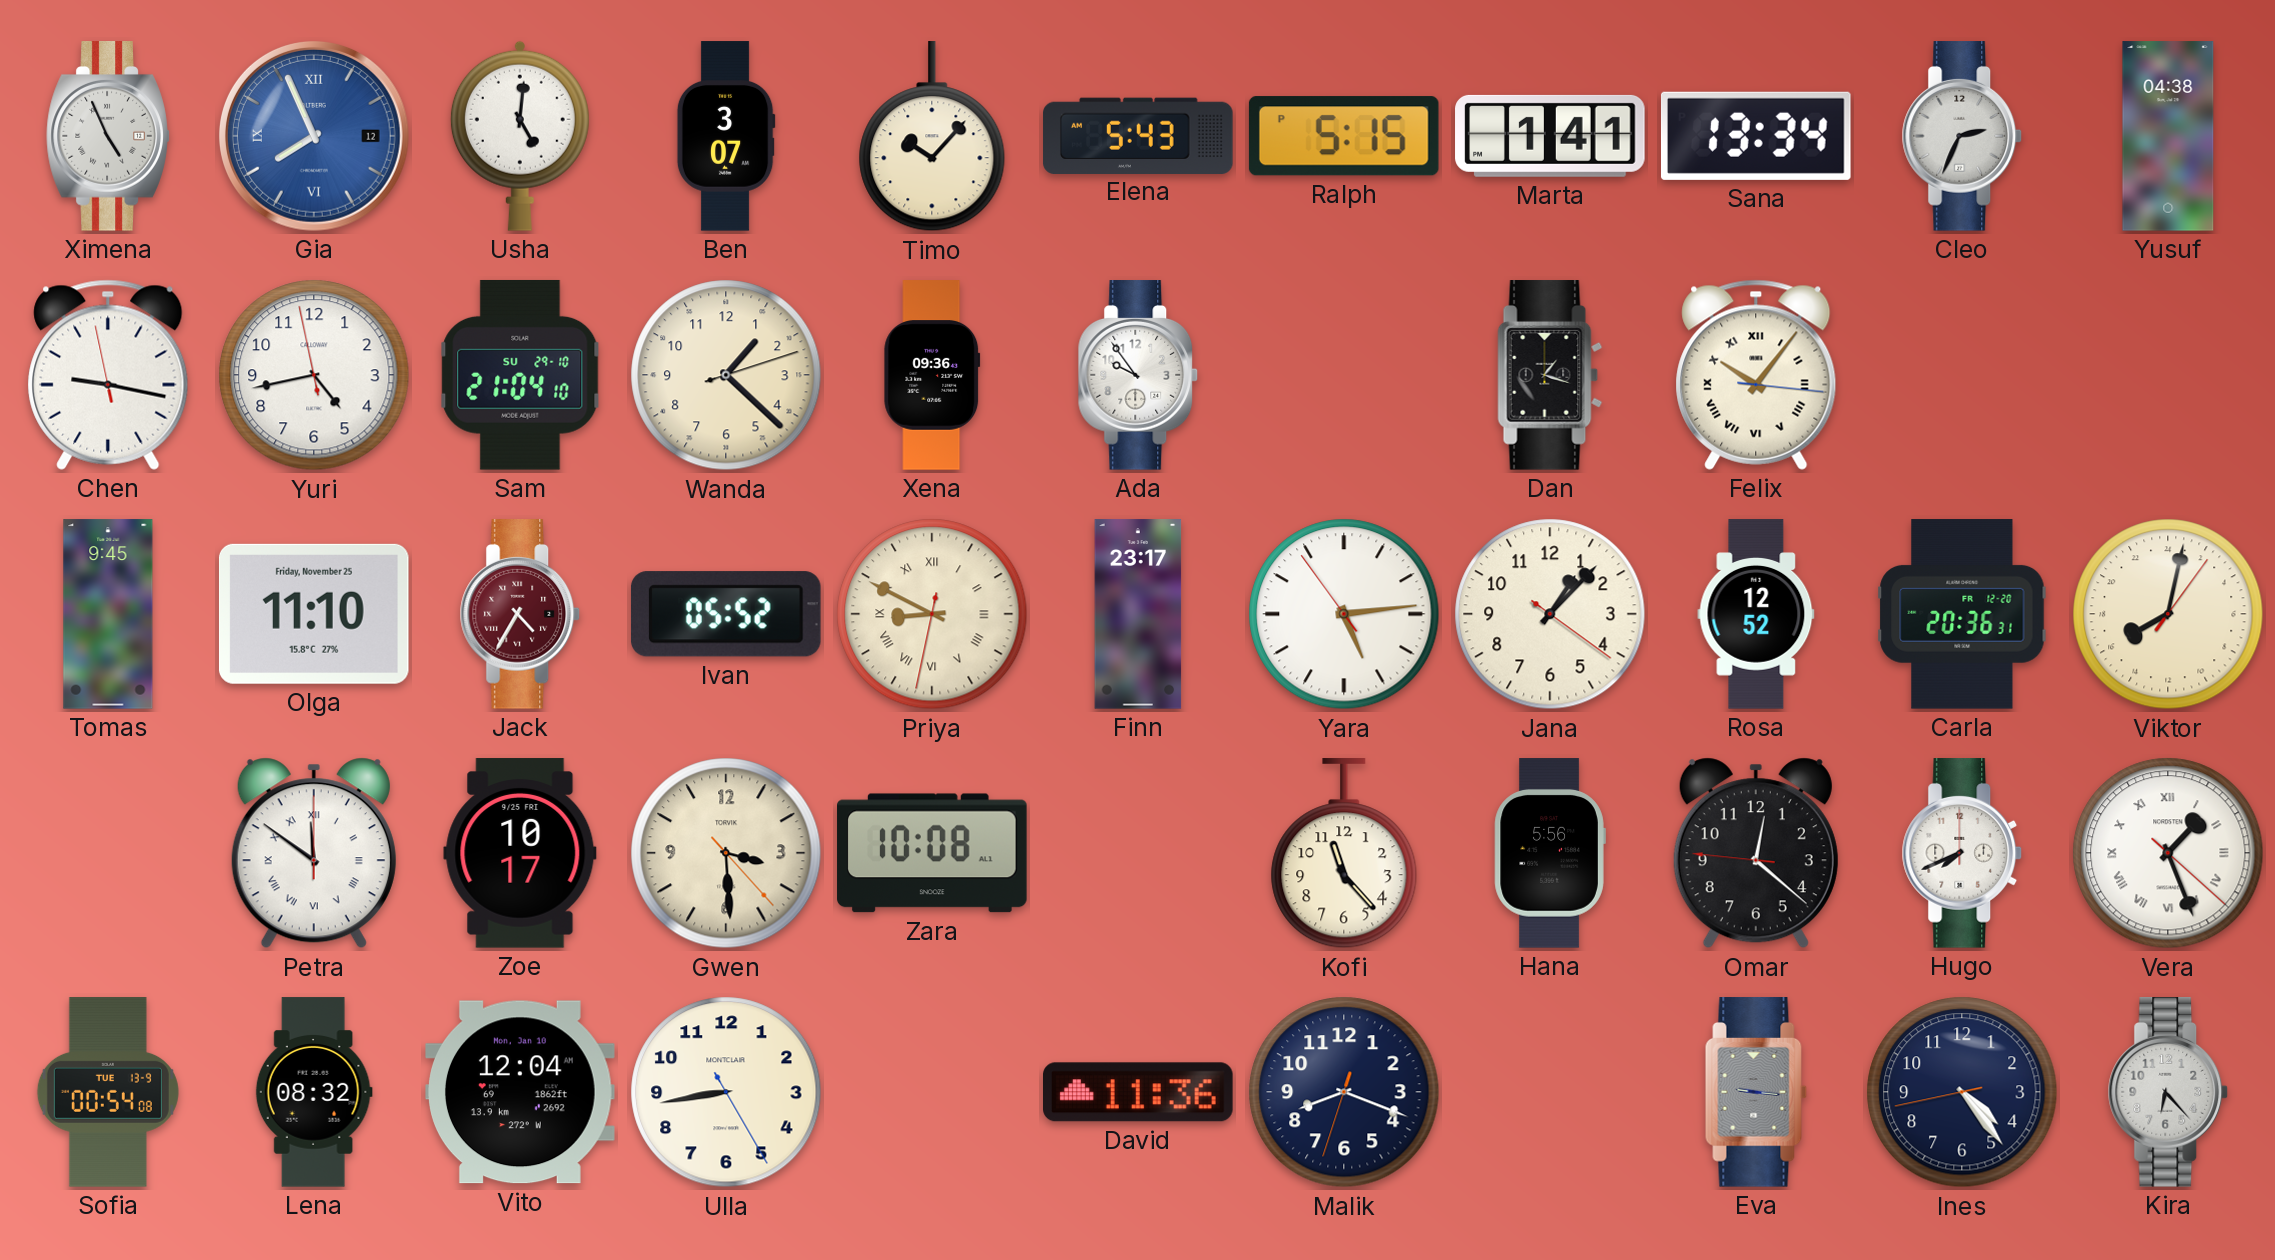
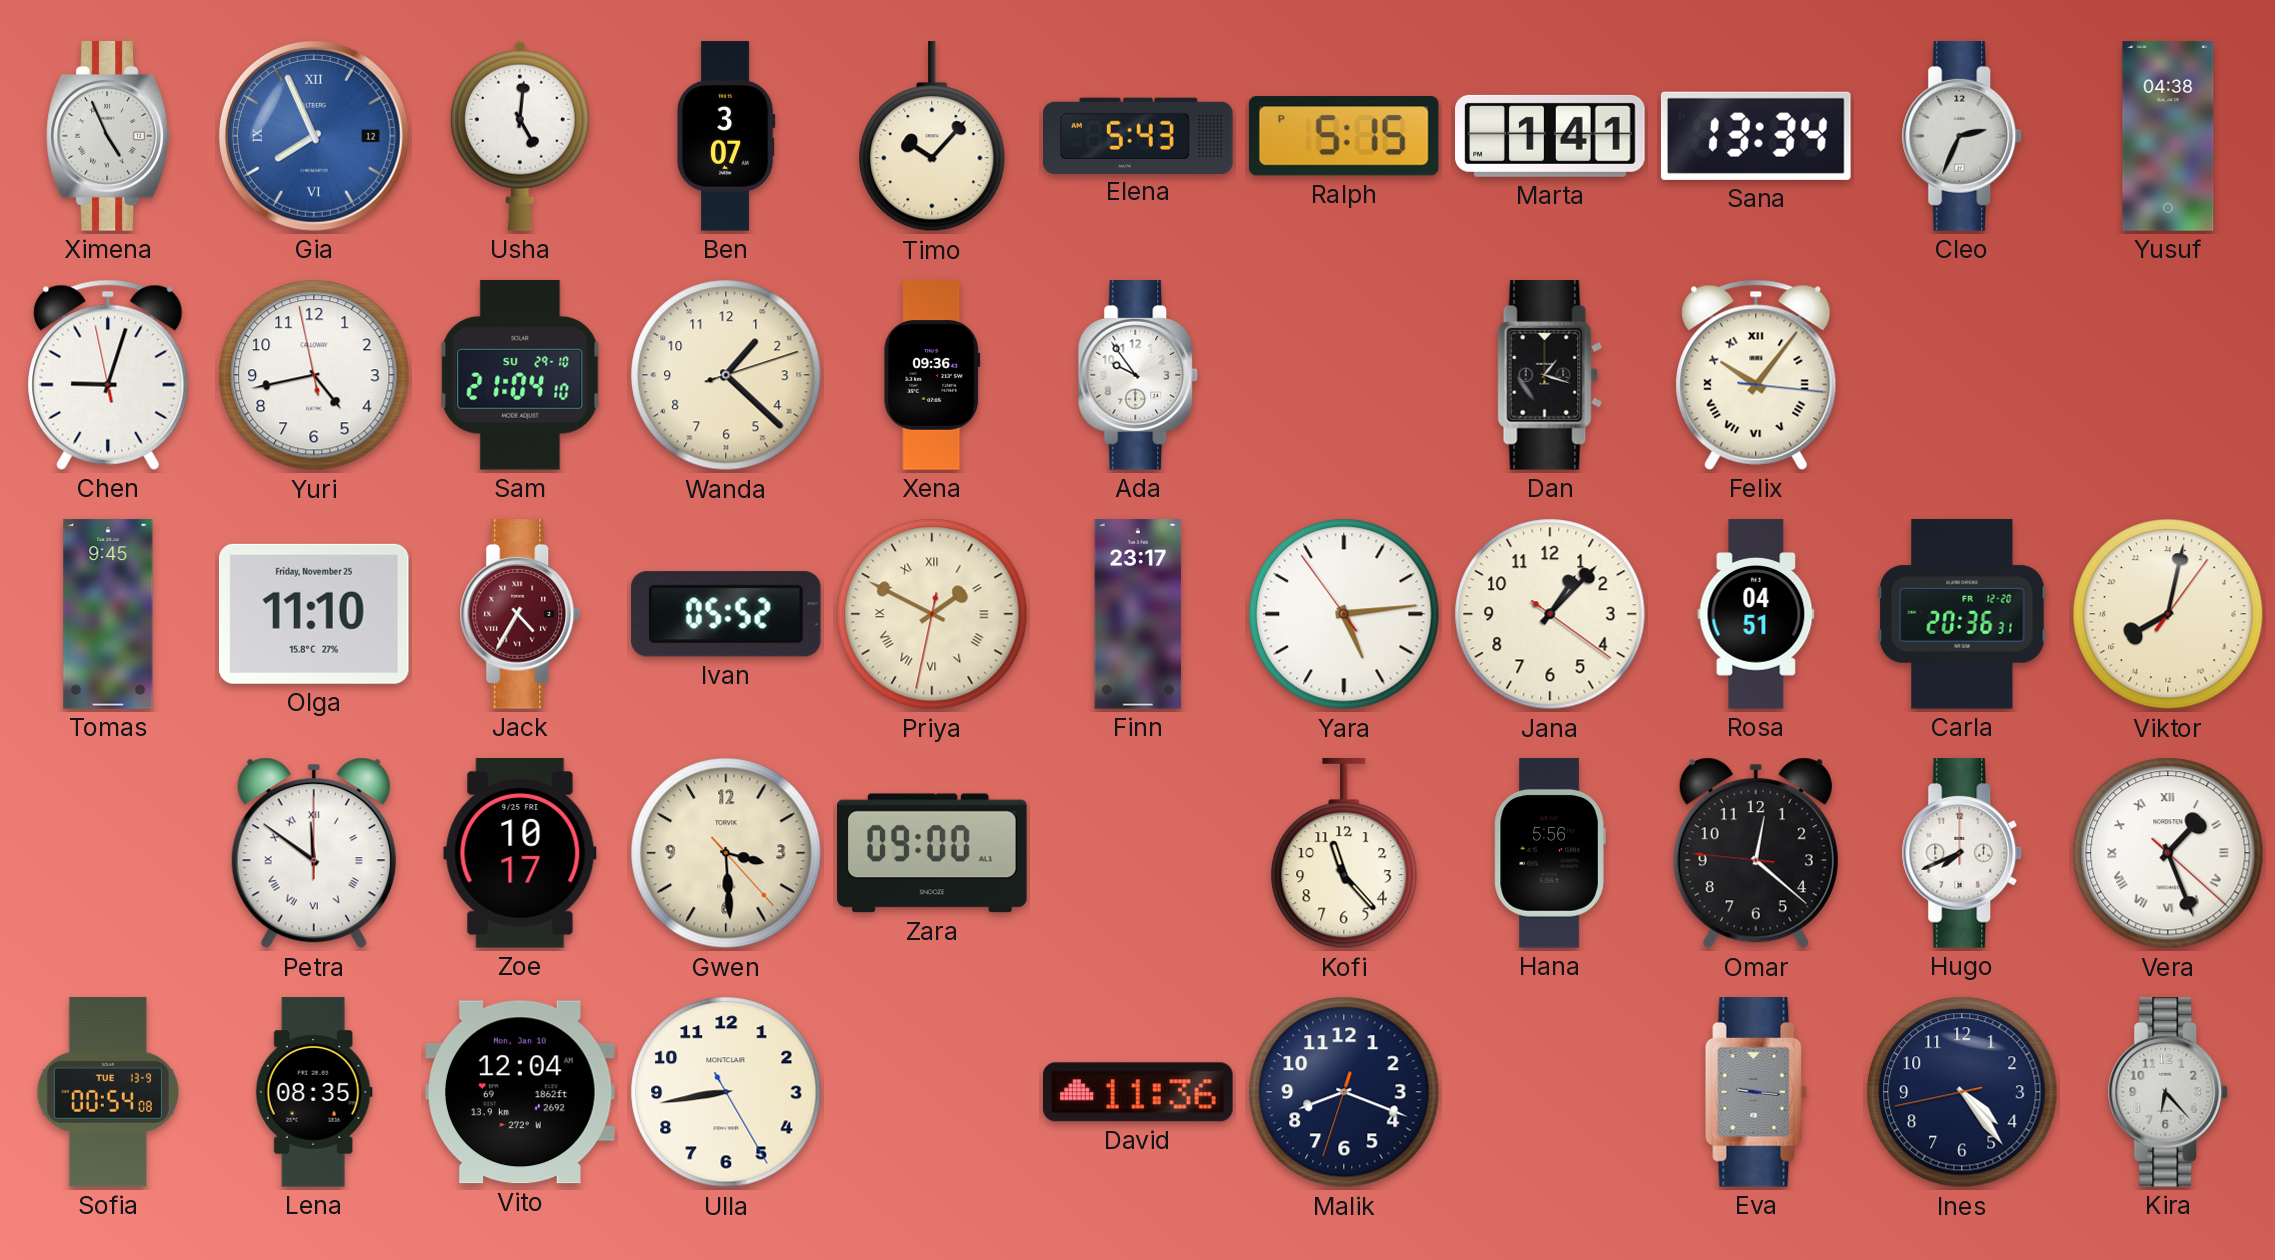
Chen: 9:16 -> 9:02 (108, 375)
Priya: 8:49 -> 1:49 (932, 614)
Rosa: 12:52 -> 04:51 (1756, 614)
Zara: 10:08 -> 09:00 (932, 853)
Lena: 08:32 -> 08:35 (314, 1092)
